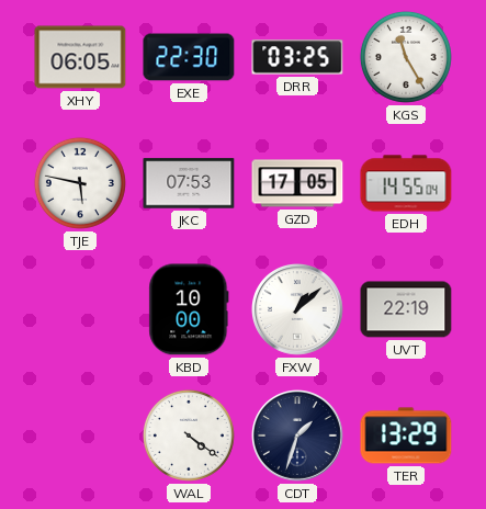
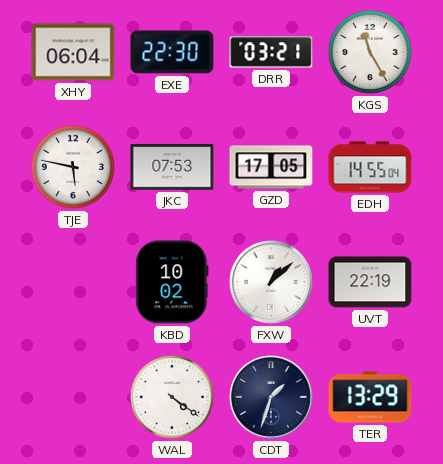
XHY: 06:05 -> 06:04 (73, 52)
DRR: 03:25 -> 03:21 (271, 52)
KBD: 10:00 -> 10:02 (172, 282)
